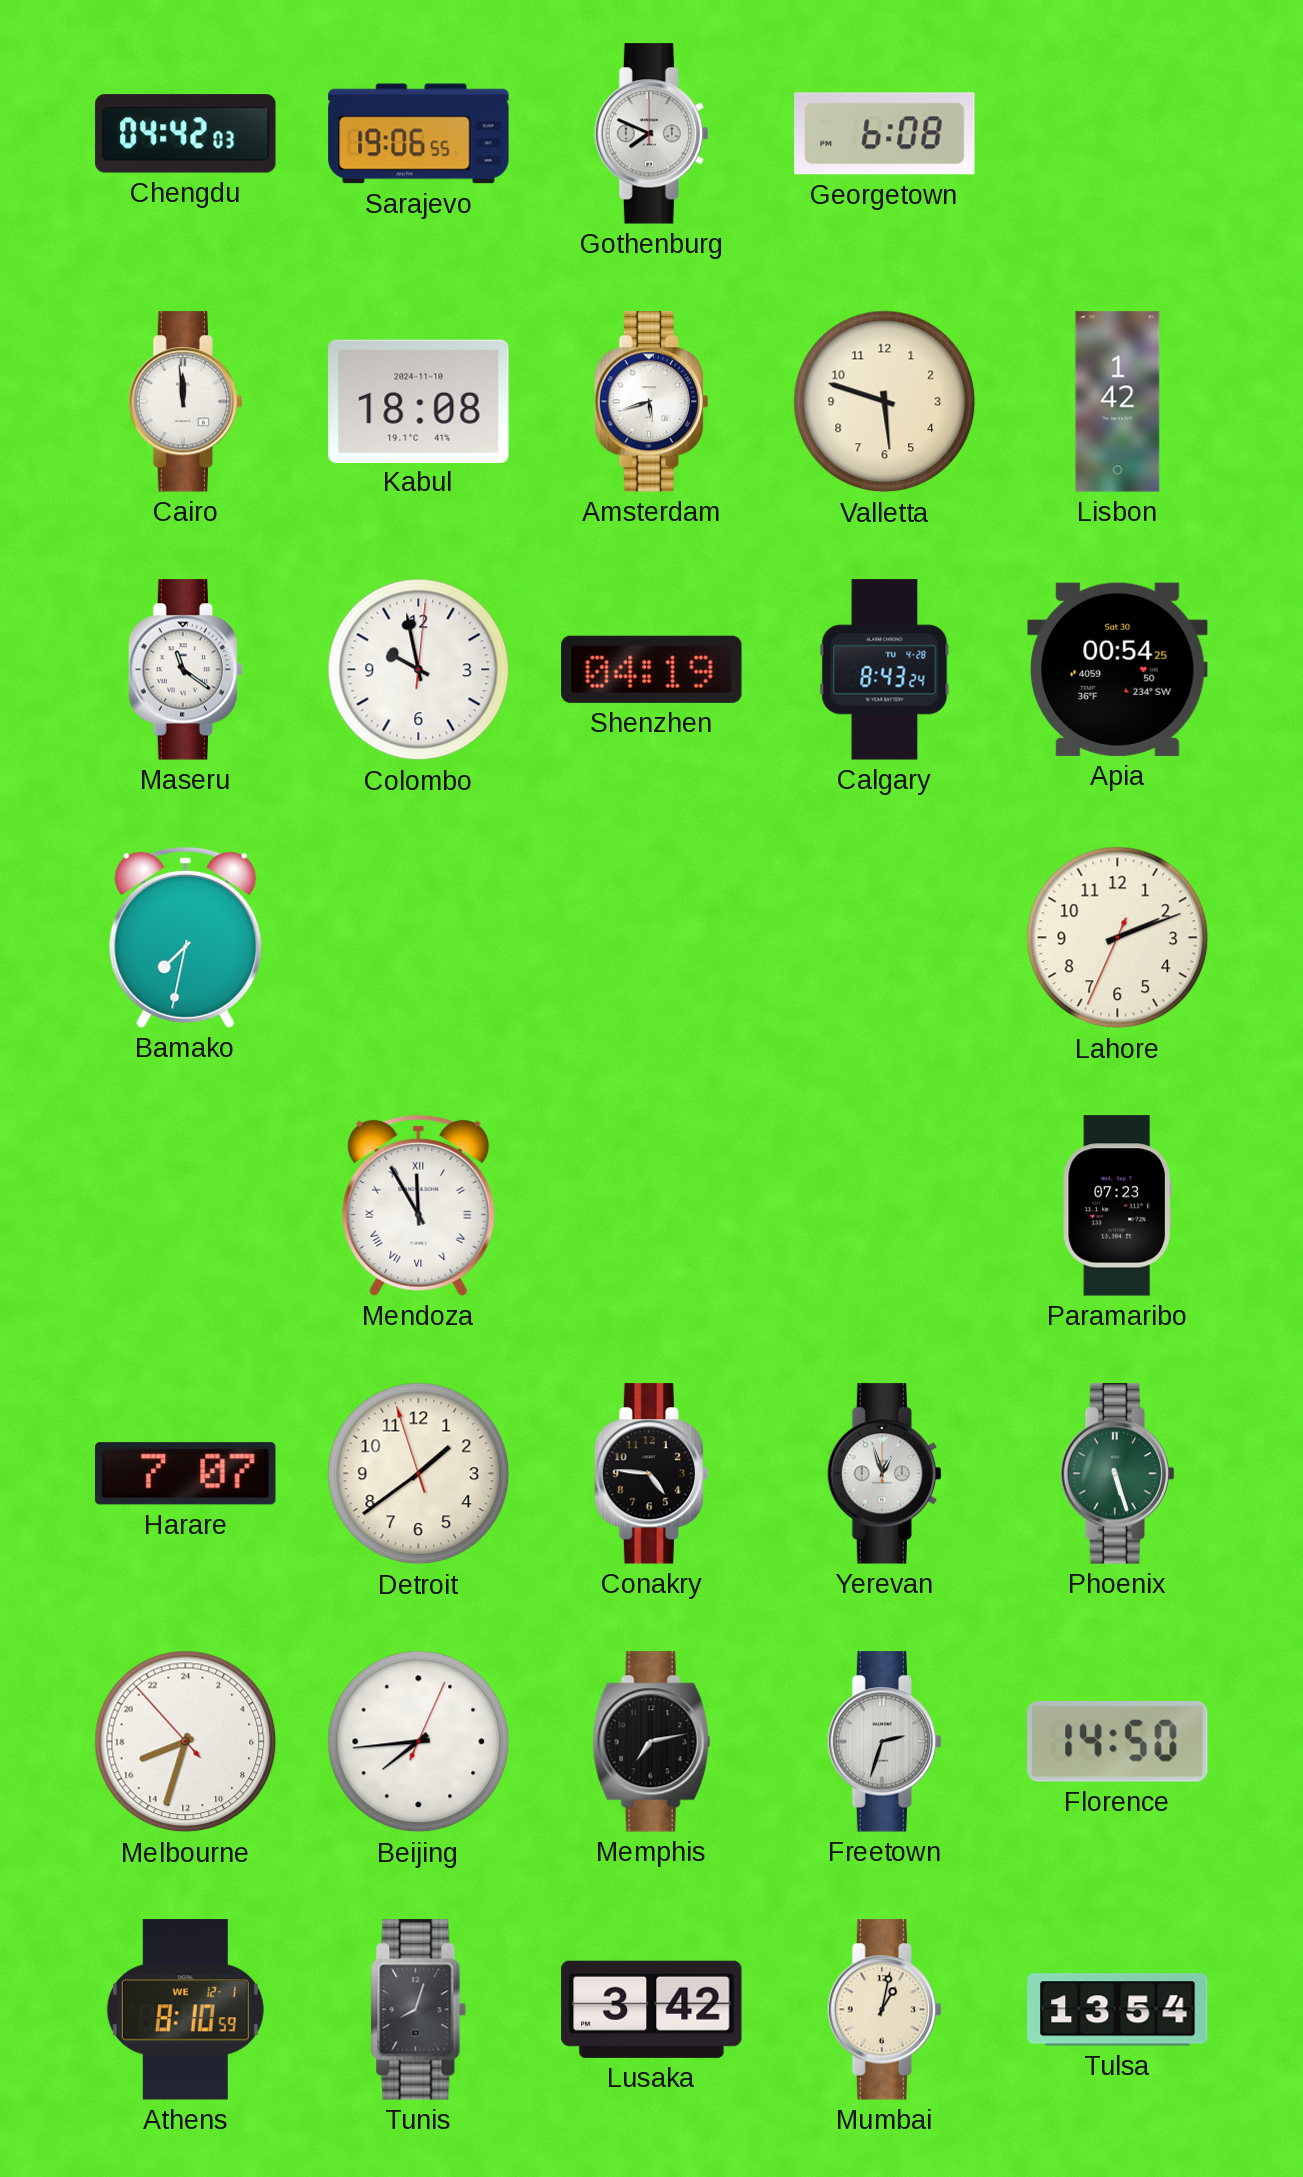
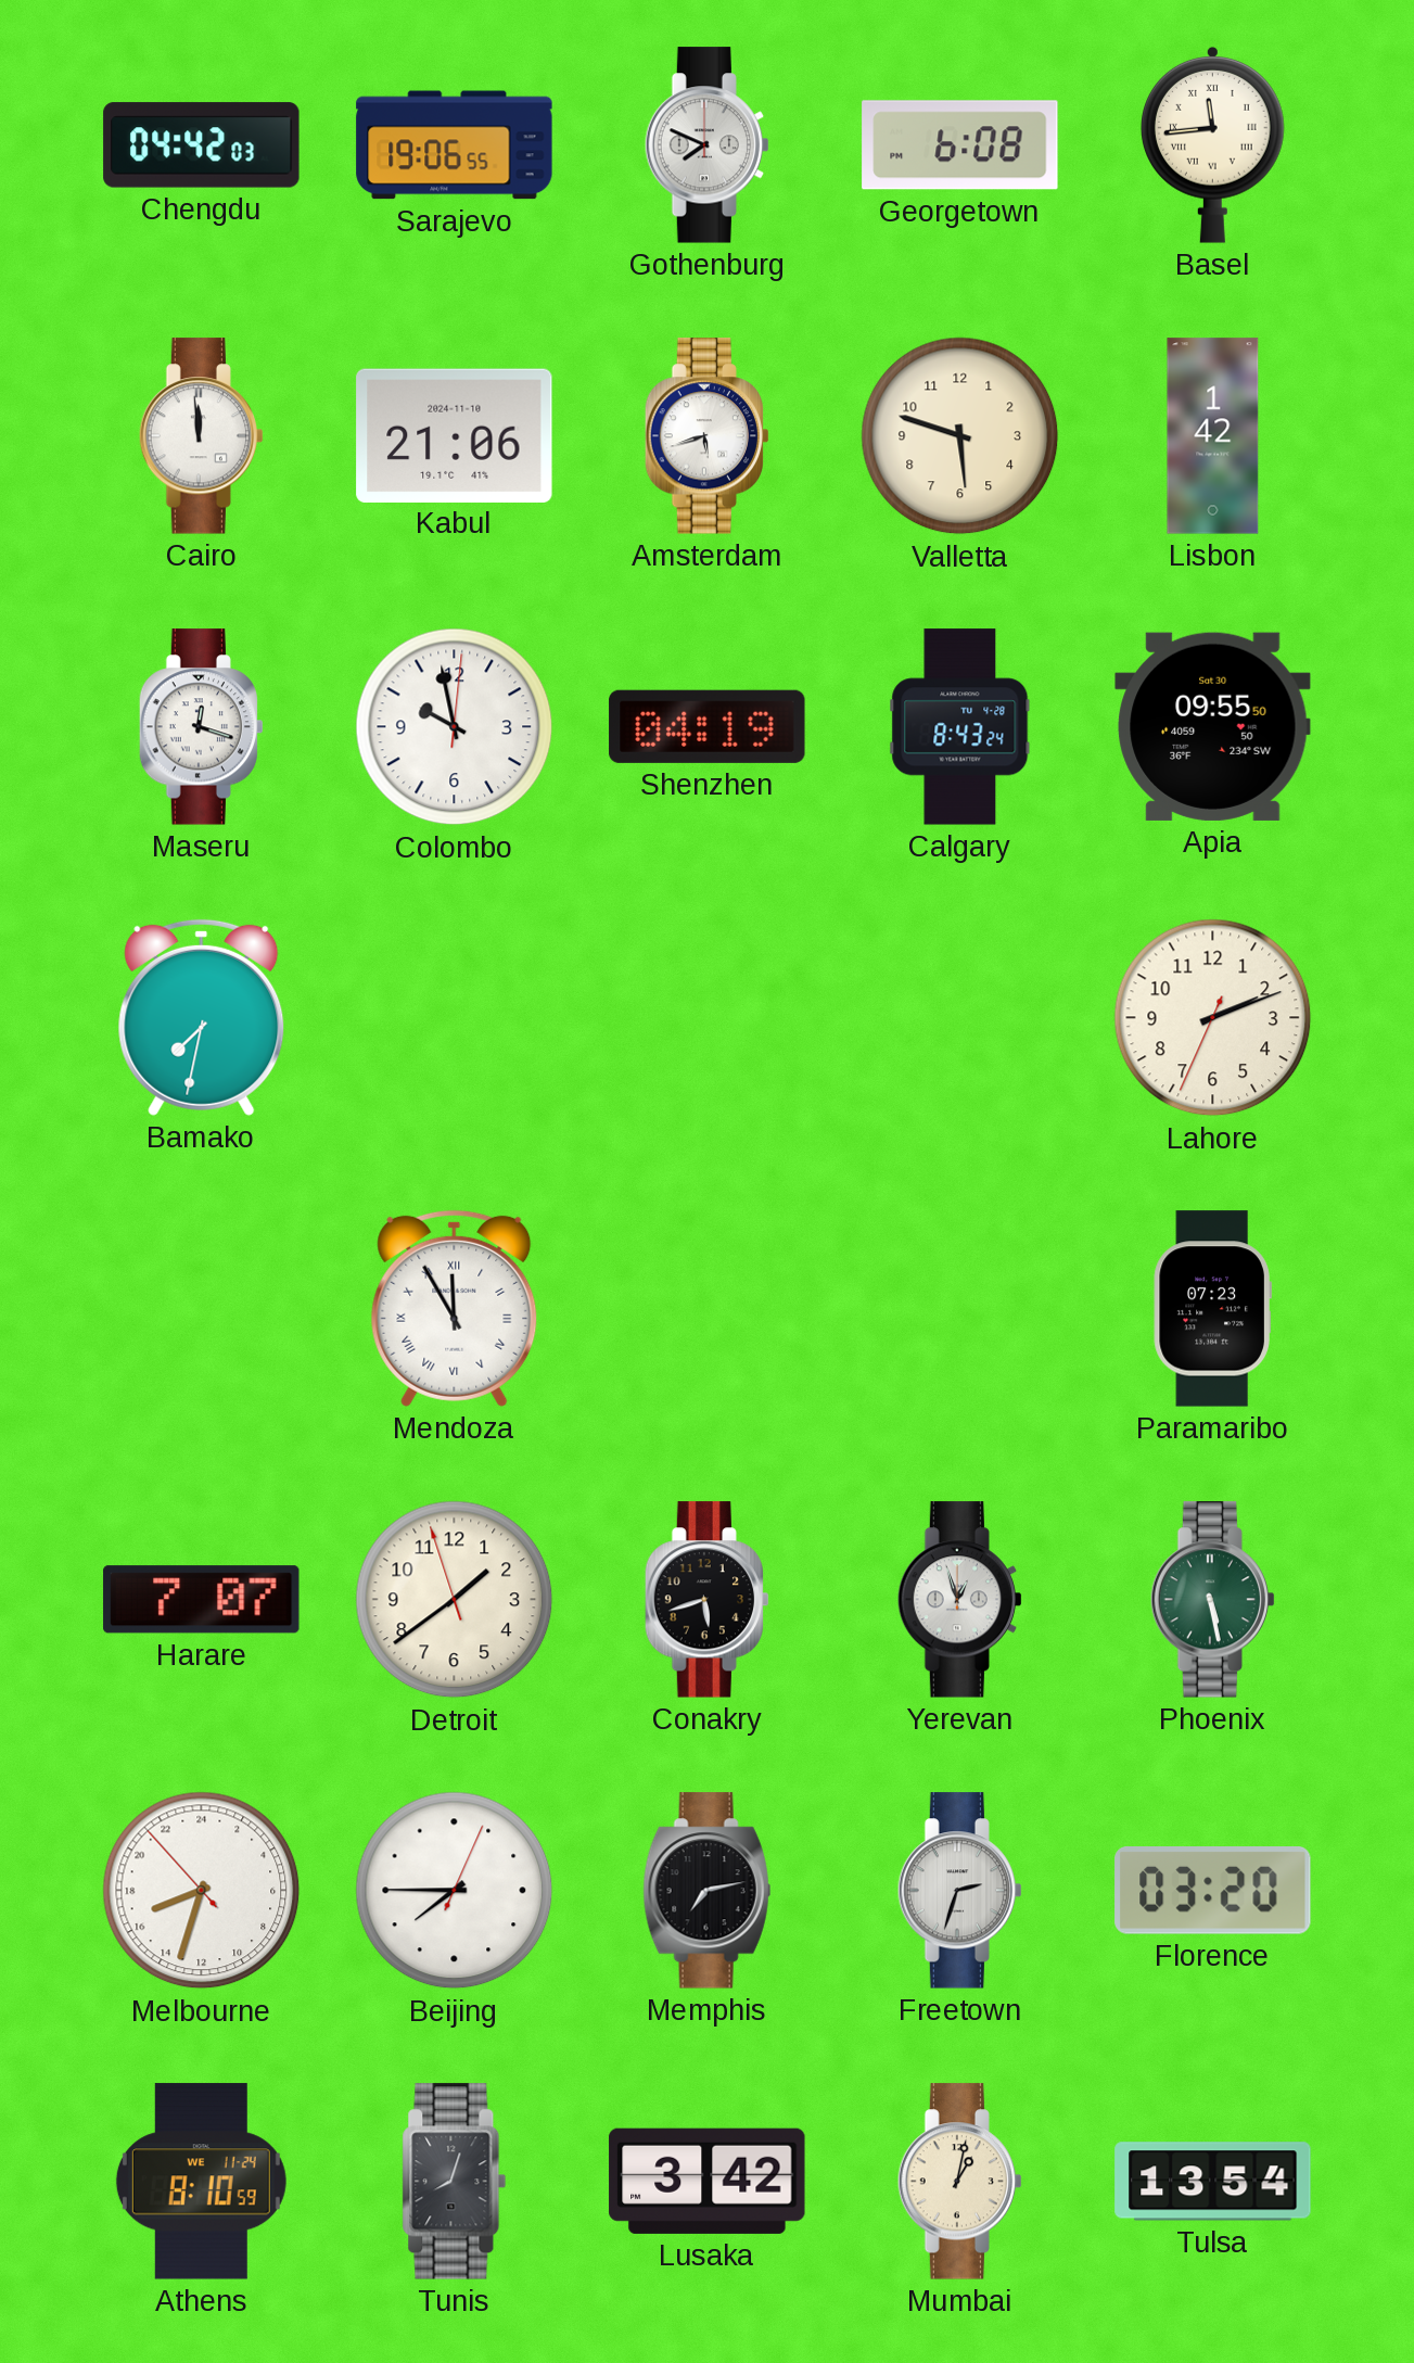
Basel: none -> 11:44 (1212, 144)
Kabul: 18:08 -> 21:06 (455, 435)
Maseru: 11:21 -> 12:18 (201, 727)
Apia: 00:54 -> 09:55 (1213, 726)
Conakry: 4:46 -> 5:42 (706, 1600)
Phoenix: 5:27 -> 5:28 (1212, 1600)
Beijing: 7:44 -> 7:45 (455, 1891)
Florence: 14:50 -> 03:20 (1213, 1891)
Athens date: WE 12-1 -> WE 11-24 (201, 2182)
